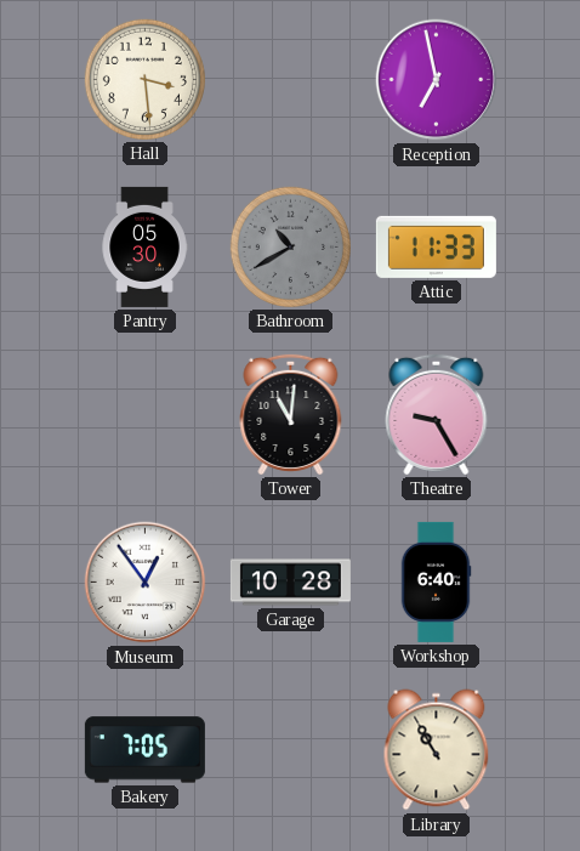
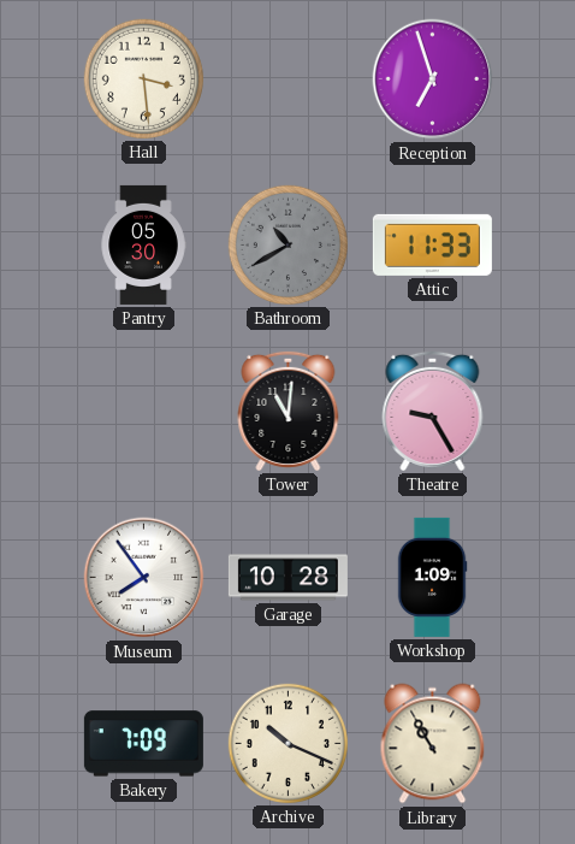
Reception: 6:58 -> 6:57 (433, 79)
Museum: 12:54 -> 7:54 (144, 578)
Workshop: 6:40 -> 1:09 (432, 577)
Bakery: 7:05 -> 7:09 (143, 744)
Archive: none -> 10:19 (287, 743)
